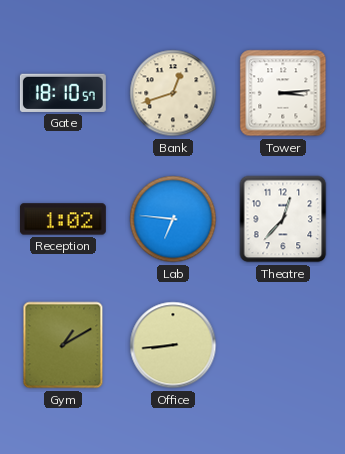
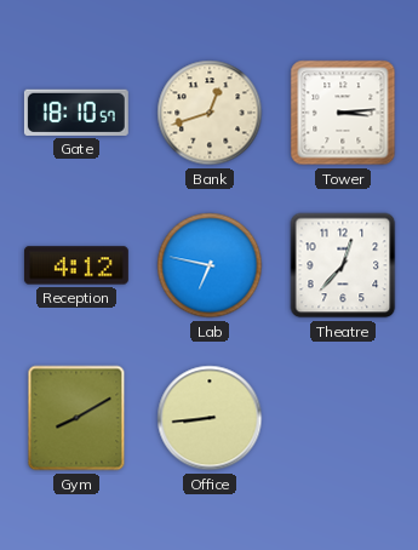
Reception: 1:02 -> 4:12 (76, 265)
Lab: 6:46 -> 6:47 (210, 265)
Gym: 1:10 -> 8:10 (76, 418)
